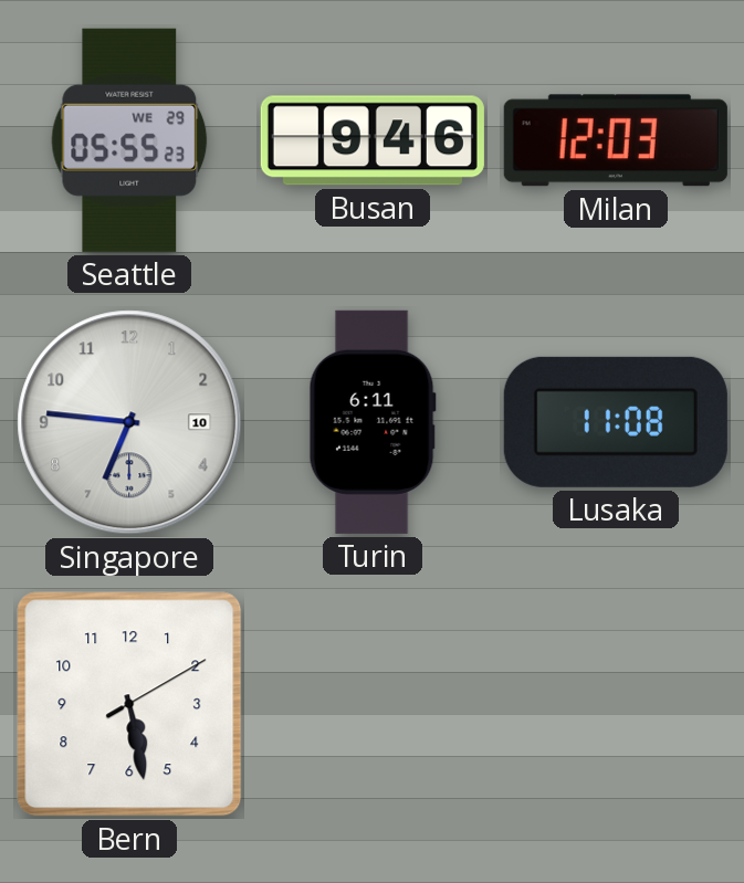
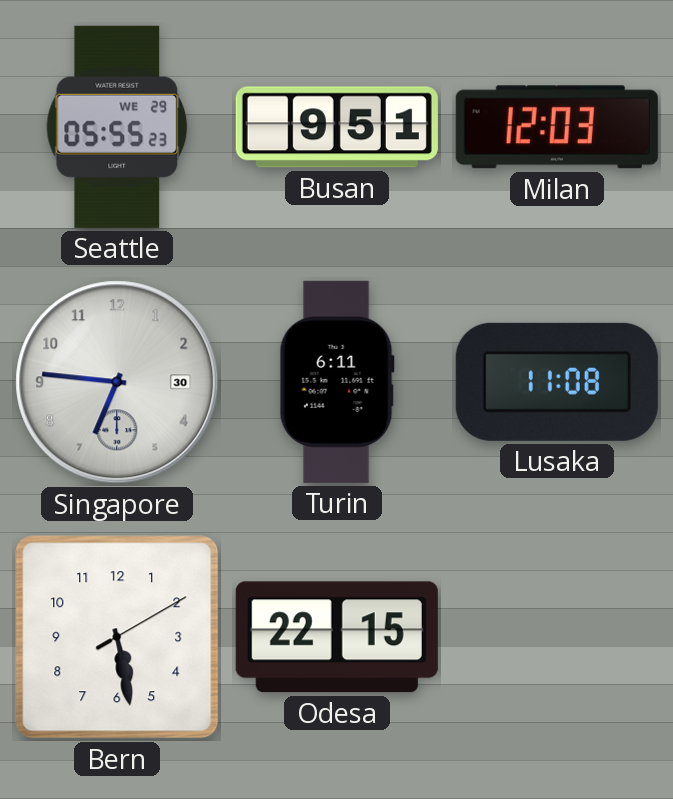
Busan: 9:46 -> 9:51 (337, 127)
Singapore date: 10 -> 30 (117, 382)
Odesa: none -> 22:15 (337, 637)
